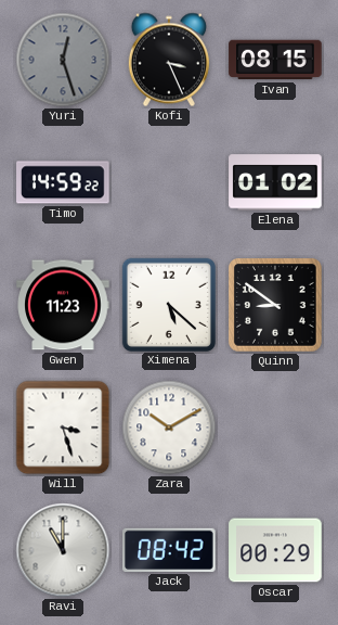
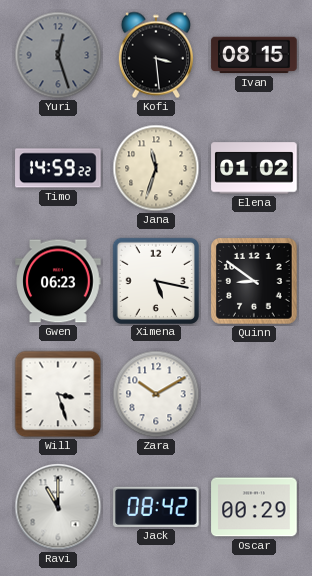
Kofi: 3:26 -> 3:29 (156, 55)
Jana: none -> 11:33 (156, 168)
Gwen: 11:23 -> 06:23 (58, 281)
Ximena: 5:22 -> 5:17 (155, 280)
